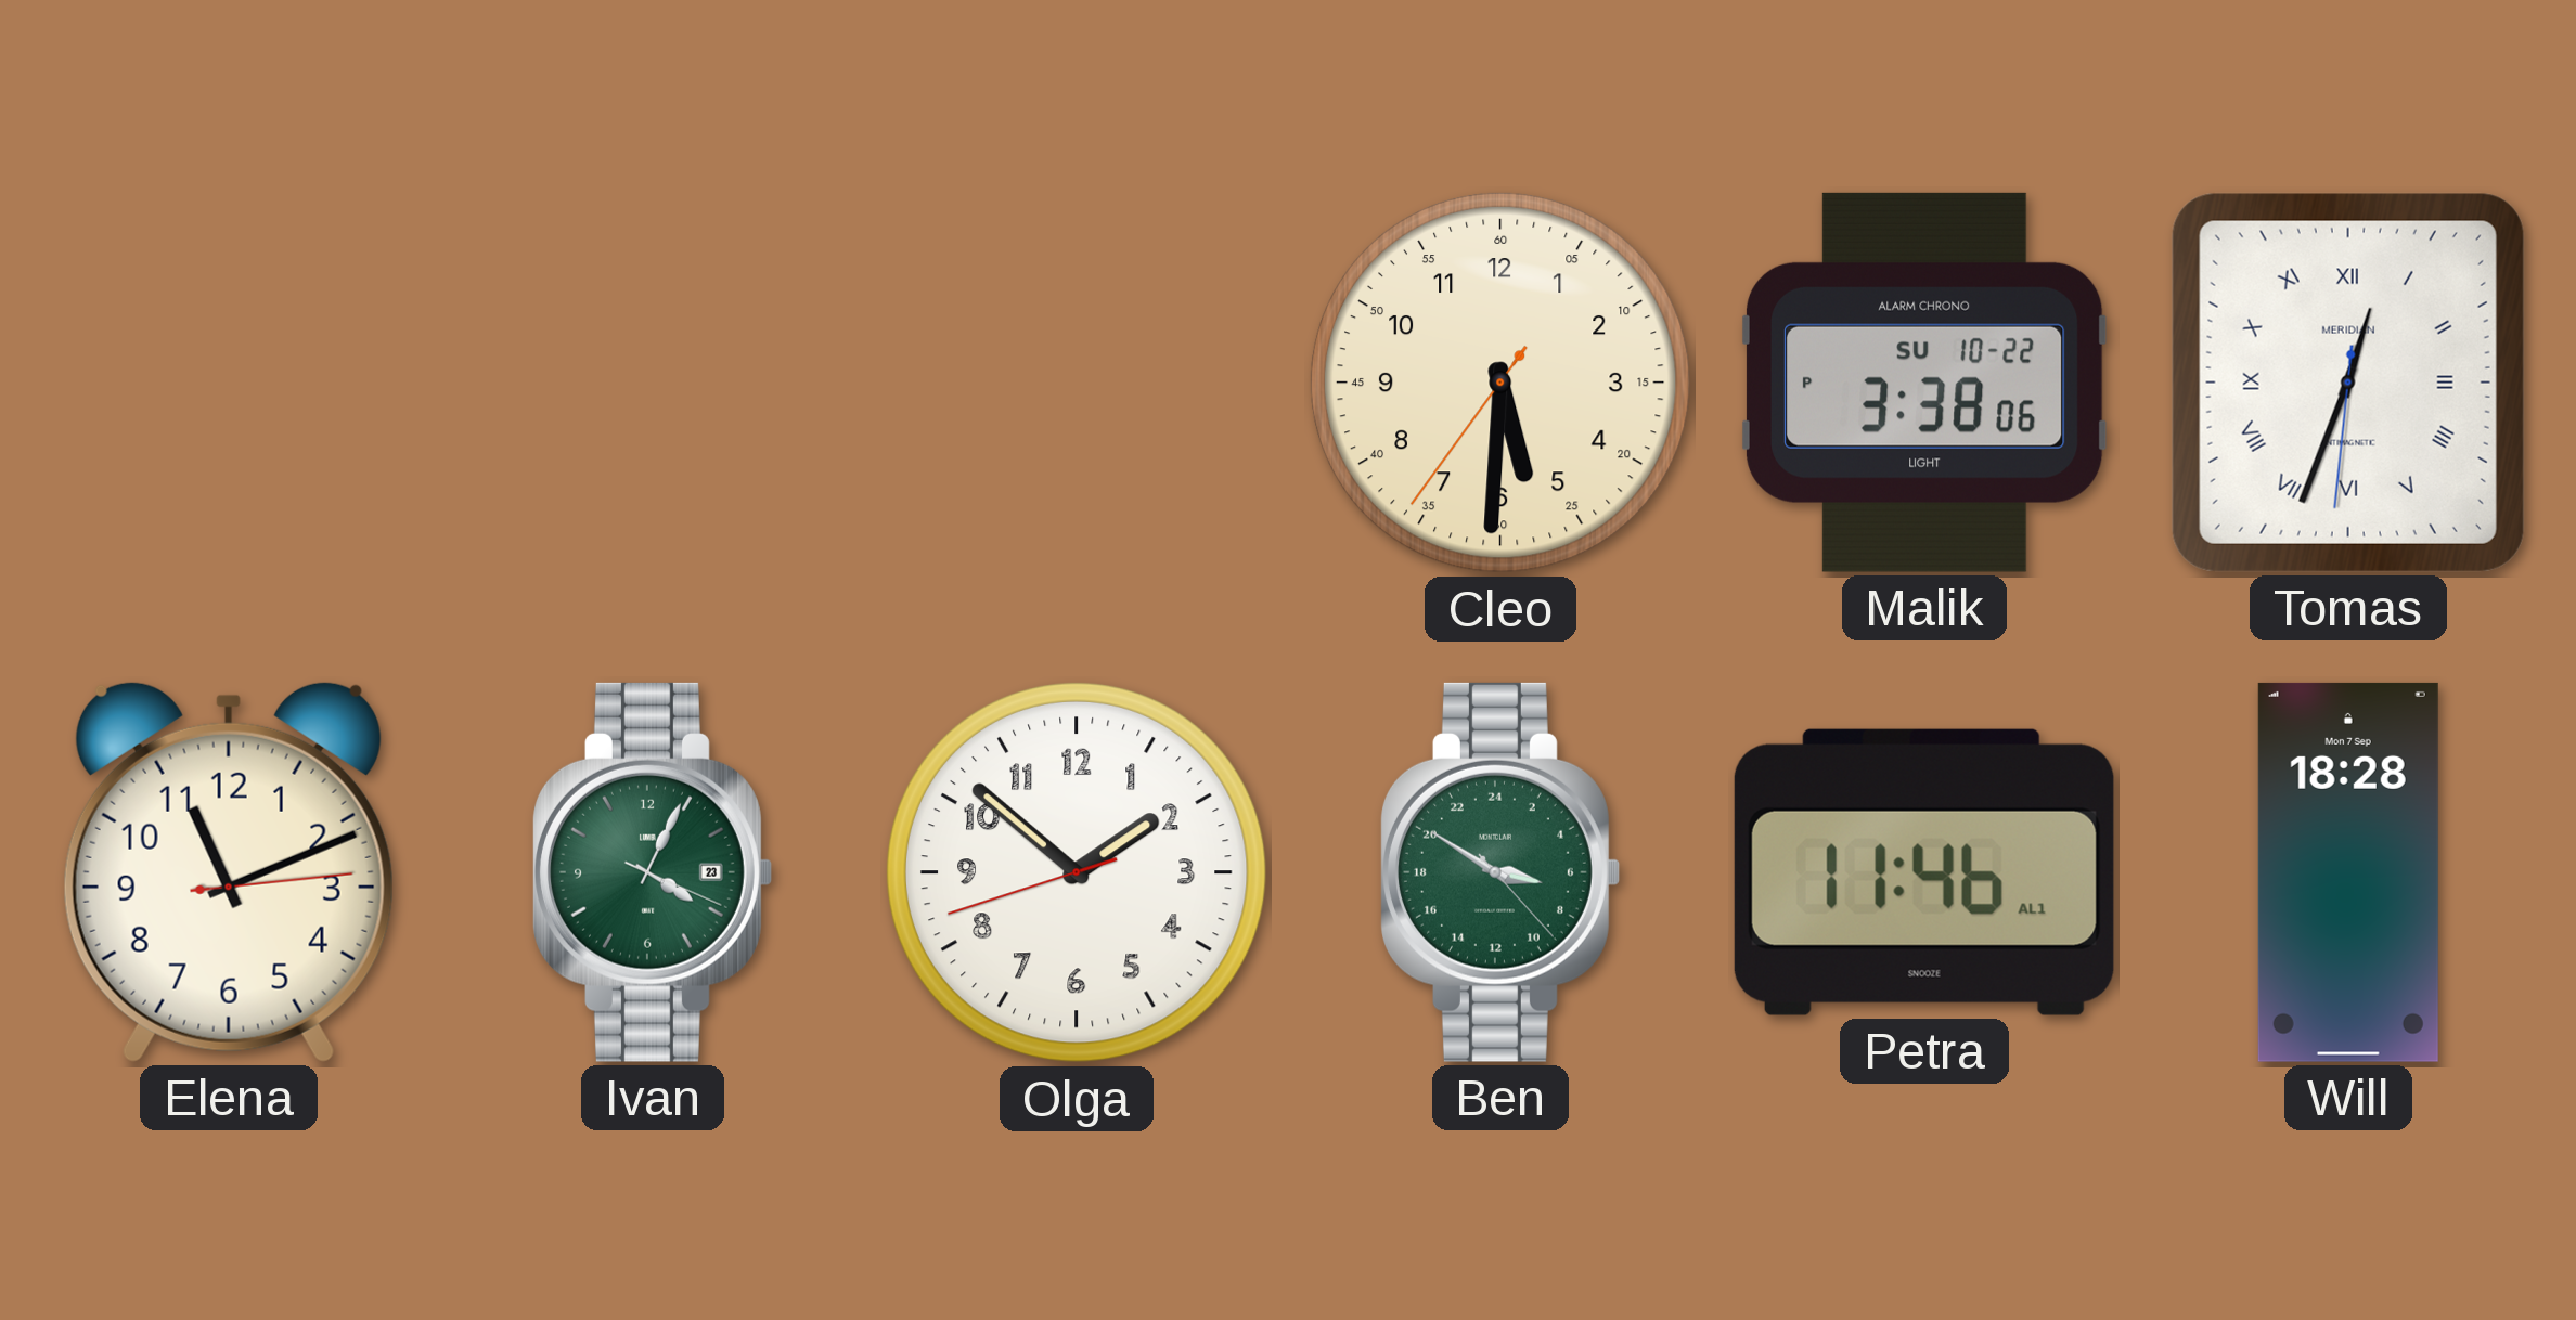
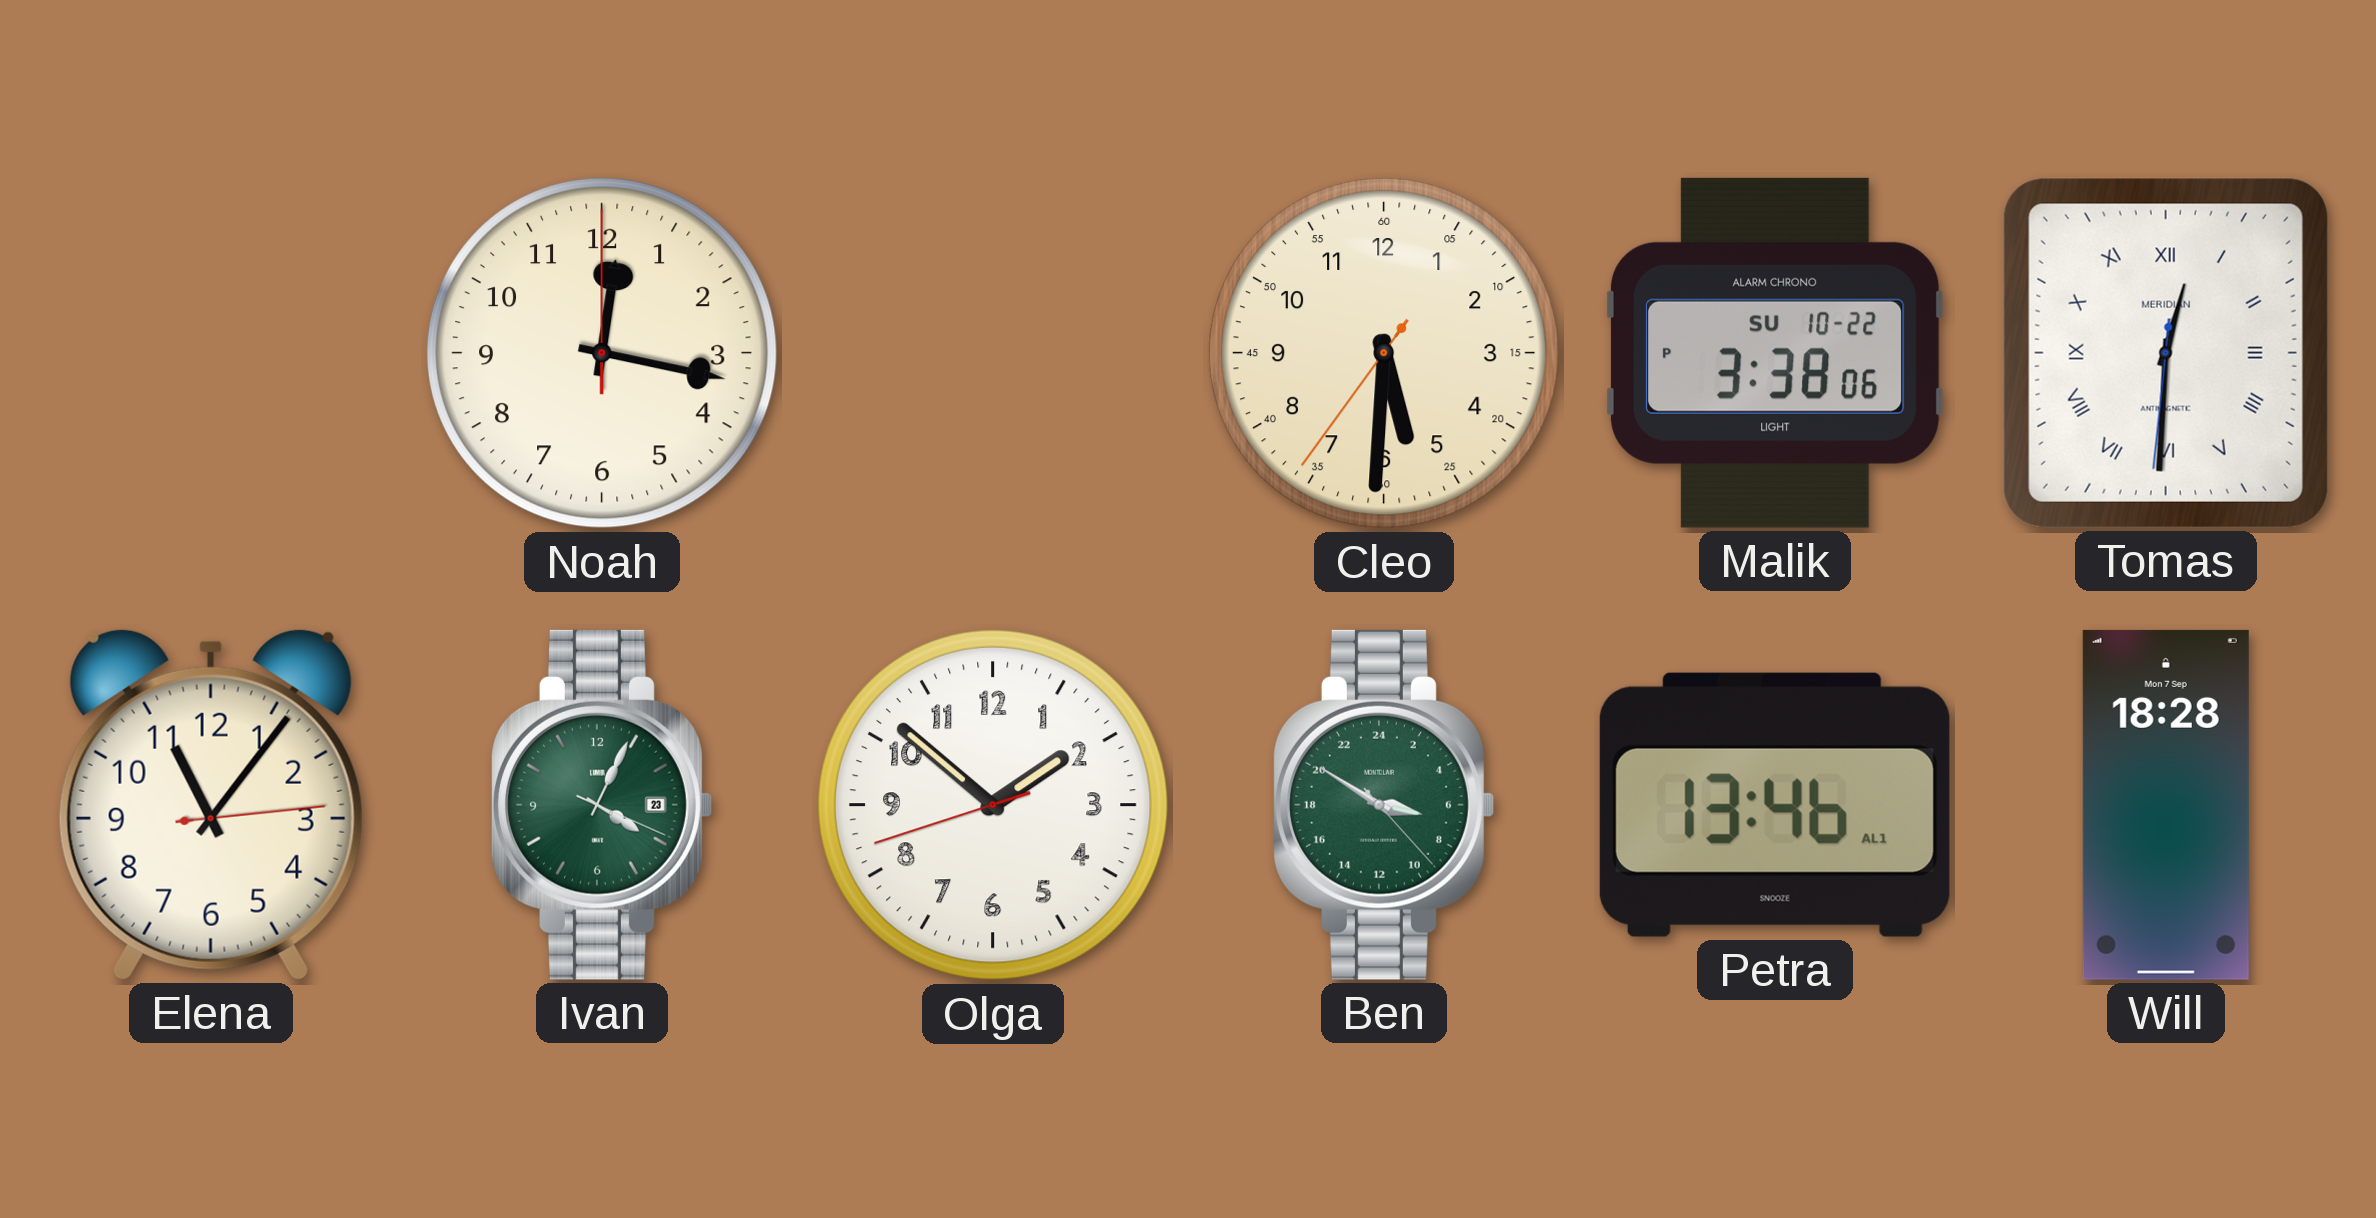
Noah: none -> 12:17 (602, 353)
Tomas: 12:33 -> 12:30 (2166, 353)
Elena: 11:11 -> 11:06 (211, 804)
Petra: 11:46 -> 13:46 (1775, 805)
